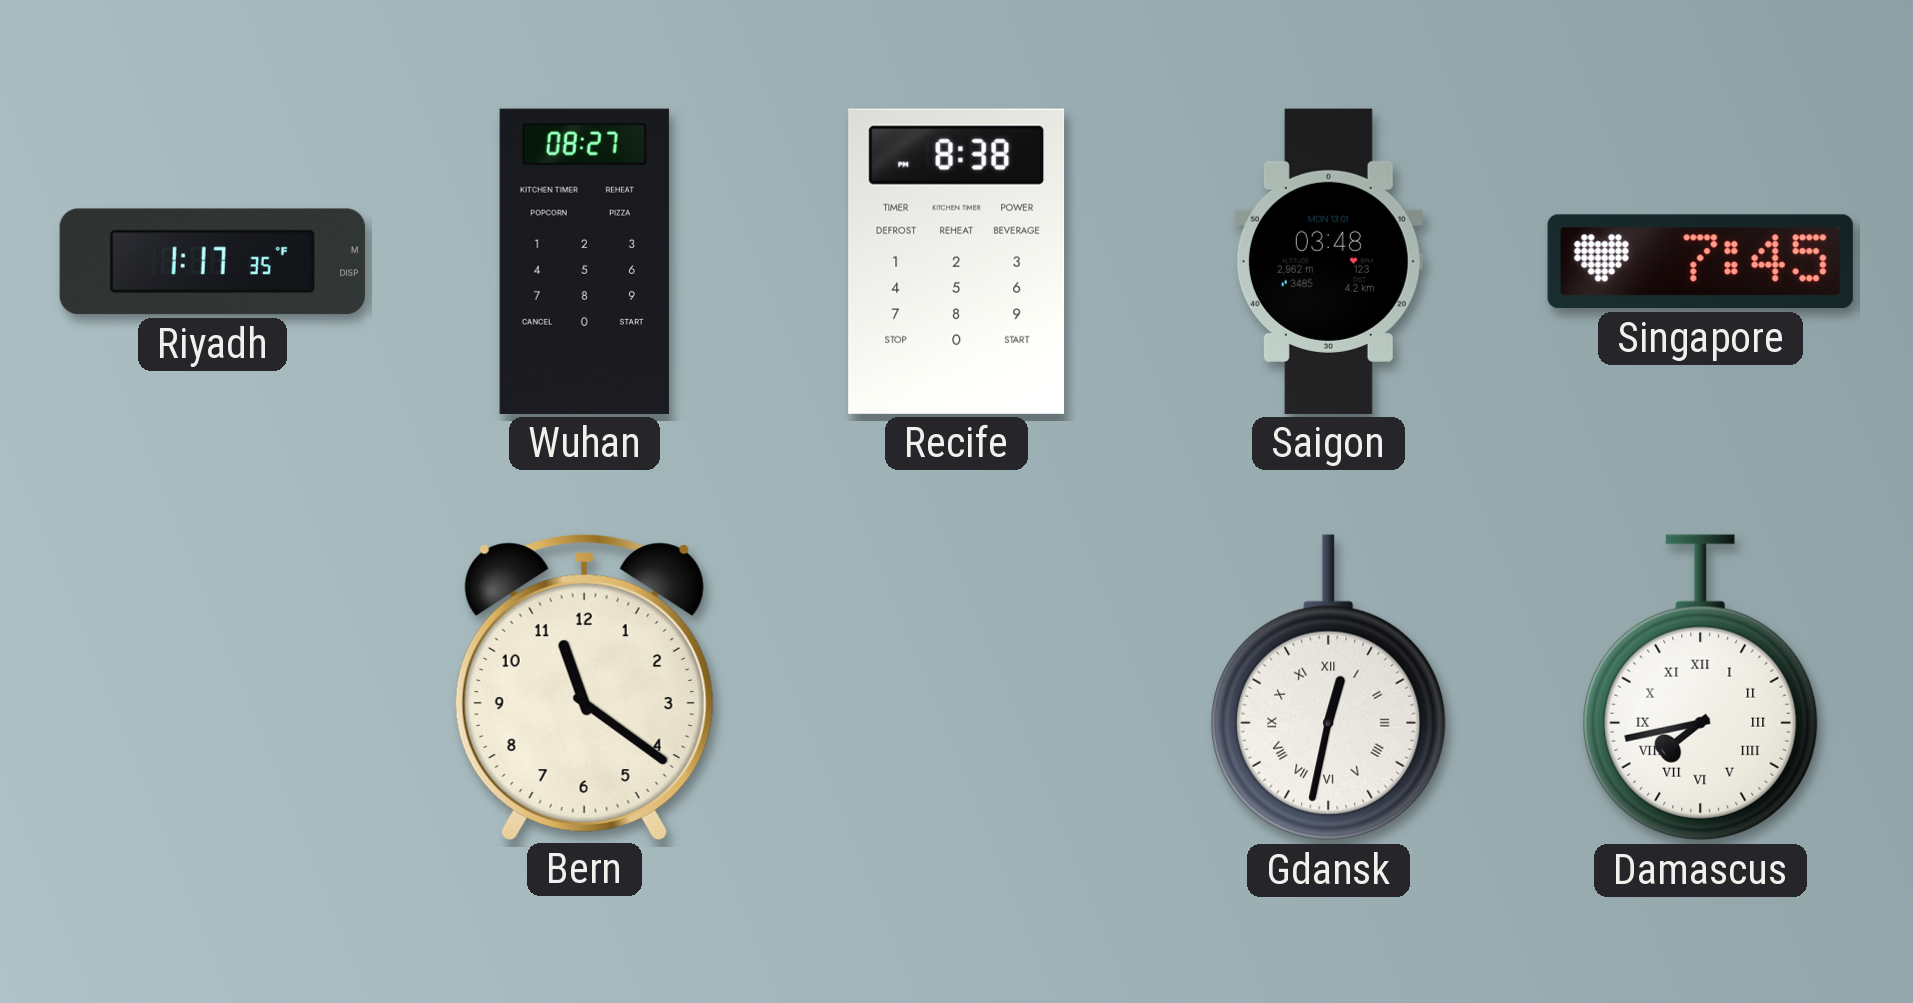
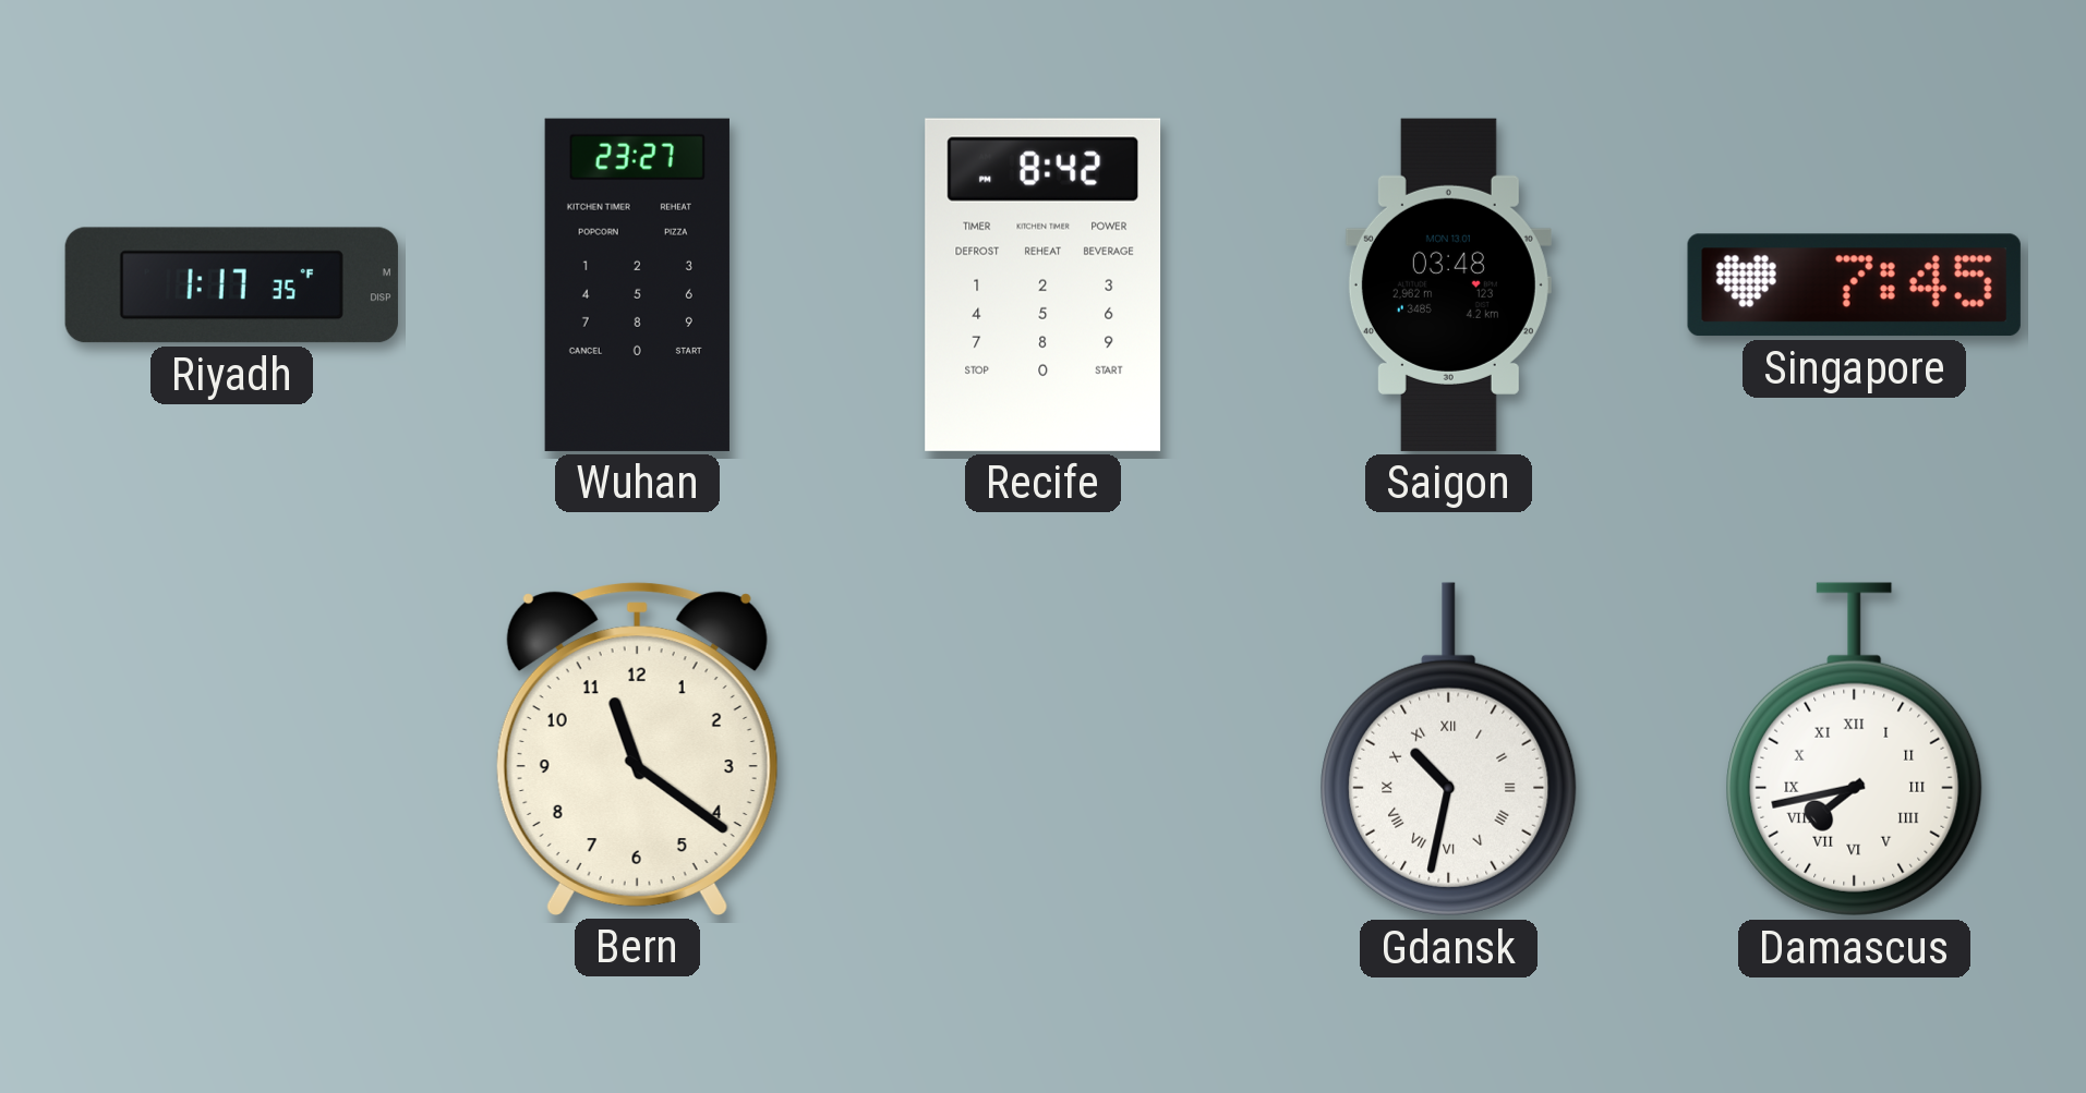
Wuhan: 08:27 -> 23:27 (637, 284)
Recife: 8:38 -> 8:42 (1044, 284)
Gdansk: 12:32 -> 10:32 (1449, 750)
